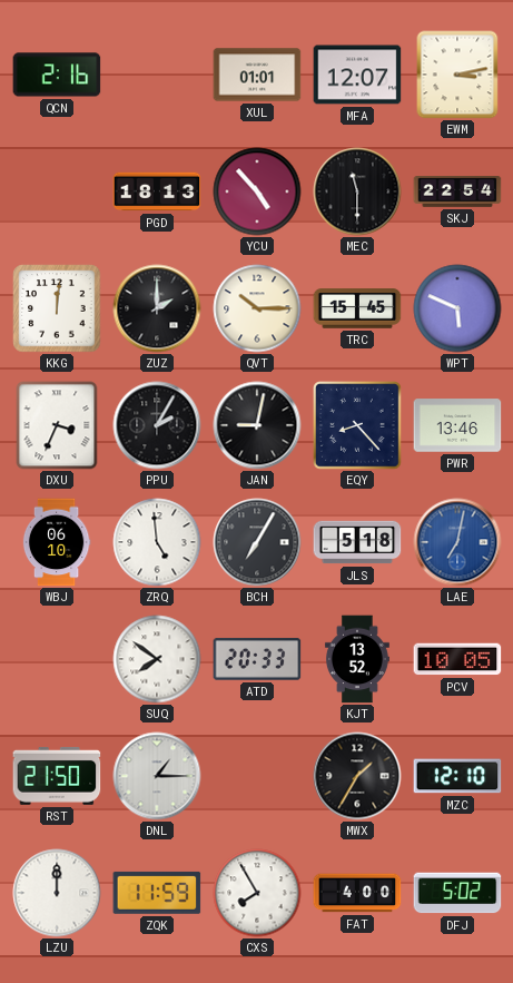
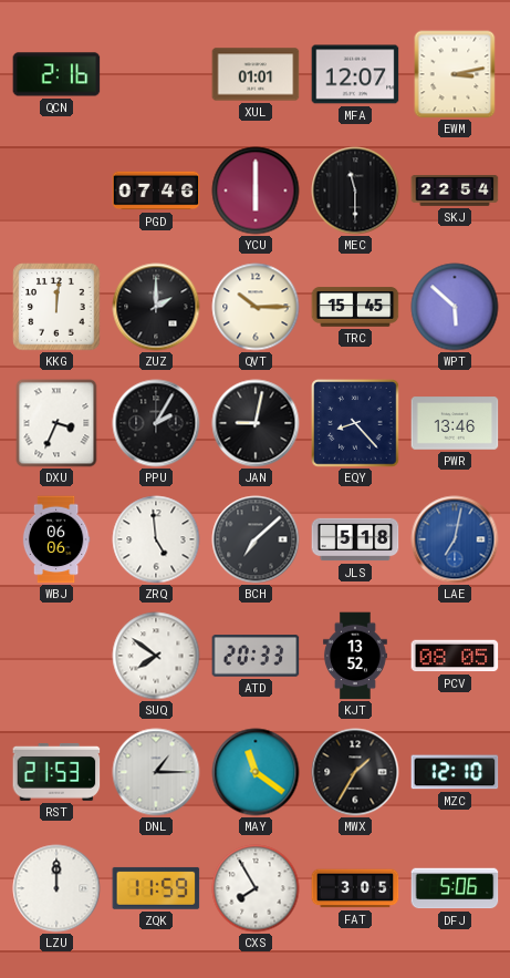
PGD: 18:13 -> 07:46 (156, 191)
YCU: 4:53 -> 6:00 (256, 191)
WPT: 5:49 -> 5:52 (455, 307)
WBJ: 06:10 -> 06:06 (56, 539)
BCH: 7:05 -> 7:08 (256, 539)
PCV: 10:05 -> 08:05 (455, 656)
RST: 21:50 -> 21:53 (56, 772)
MAY: none -> 11:21 (256, 772)
FAT: 4:00 -> 3:05 (355, 888)
DFJ: 5:02 -> 5:06 (455, 888)
